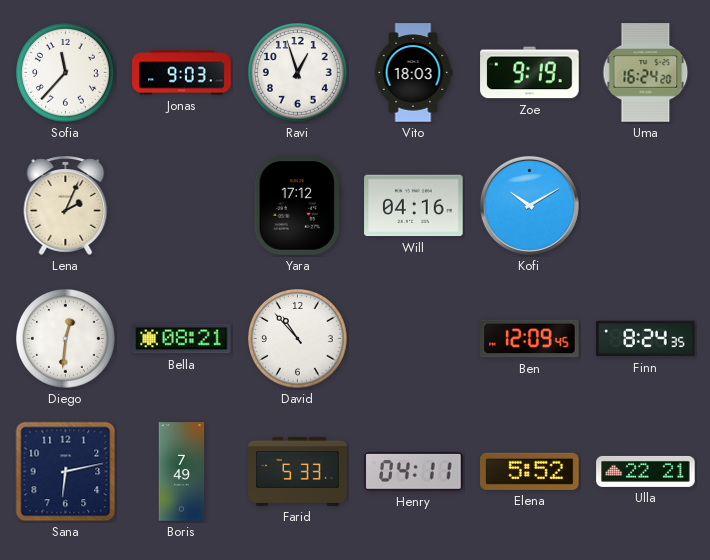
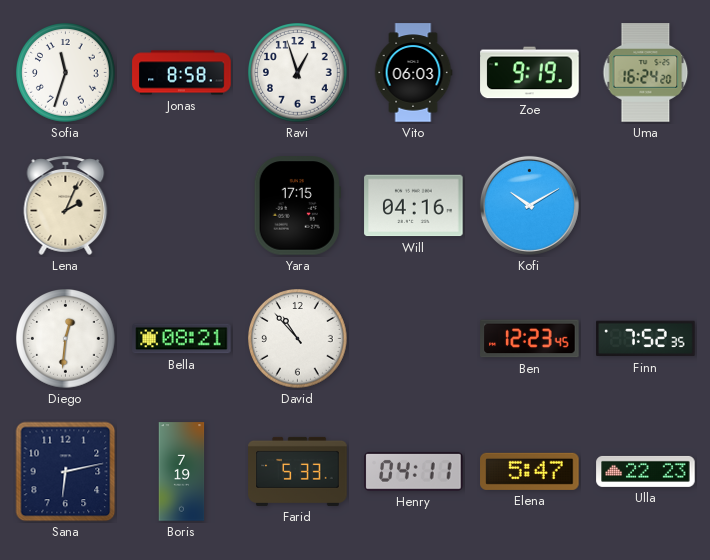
Sofia: 11:37 -> 11:33 (66, 73)
Jonas: 9:03 -> 8:58 (182, 73)
Vito: 18:03 -> 06:03 (413, 73)
Yara: 17:12 -> 17:15 (297, 206)
Ben: 12:09 -> 12:23 (530, 339)
Finn: 8:24 -> 7:52 (646, 339)
Boris: 7:49 -> 7:19 (182, 472)
Elena: 5:52 -> 5:47 (530, 471)
Ulla: 22:21 -> 22:23 (646, 471)
